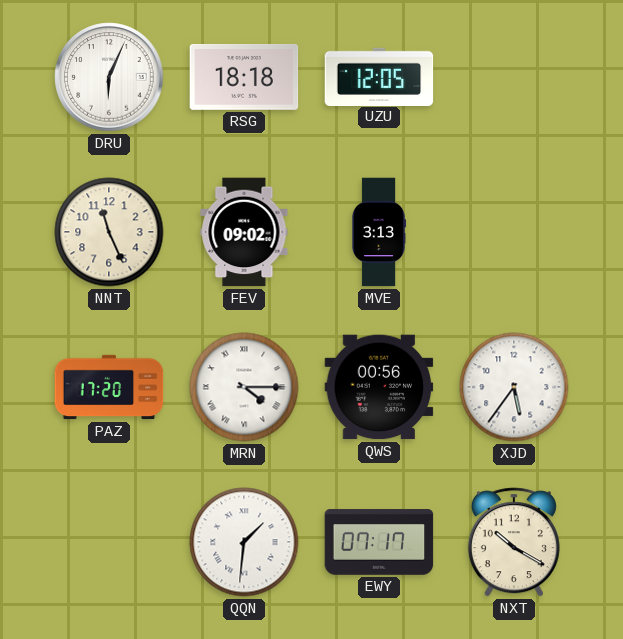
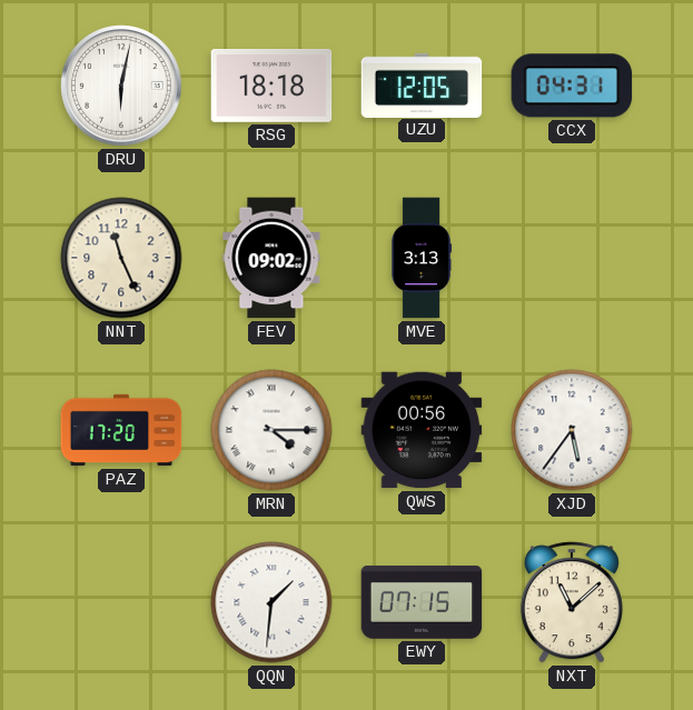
DRU: 6:04 -> 6:02 (121, 86)
CCX: none -> 04:31 (572, 86)
EWY: 07:17 -> 07:15 (422, 602)
NXT: 10:20 -> 11:08 (572, 602)
